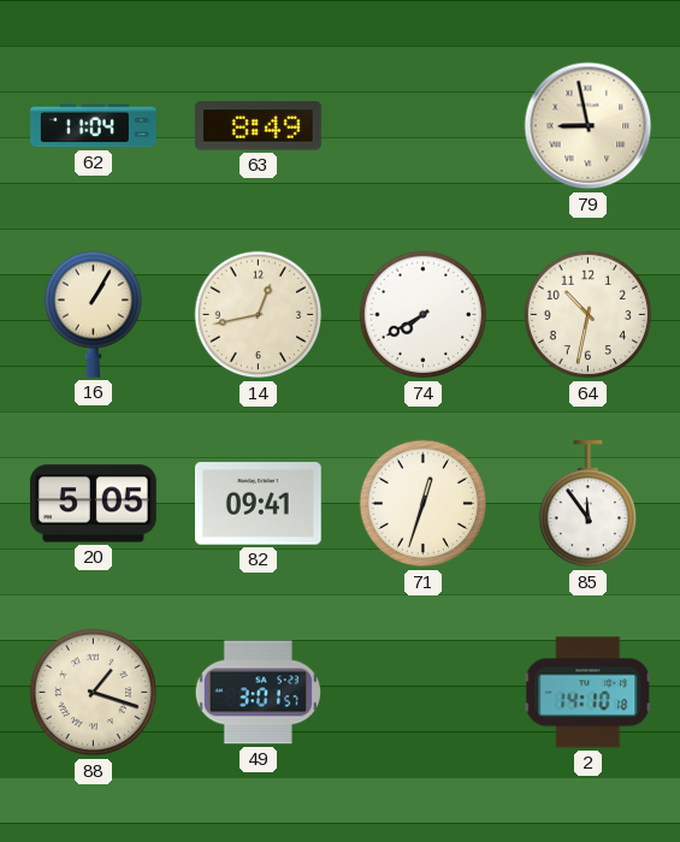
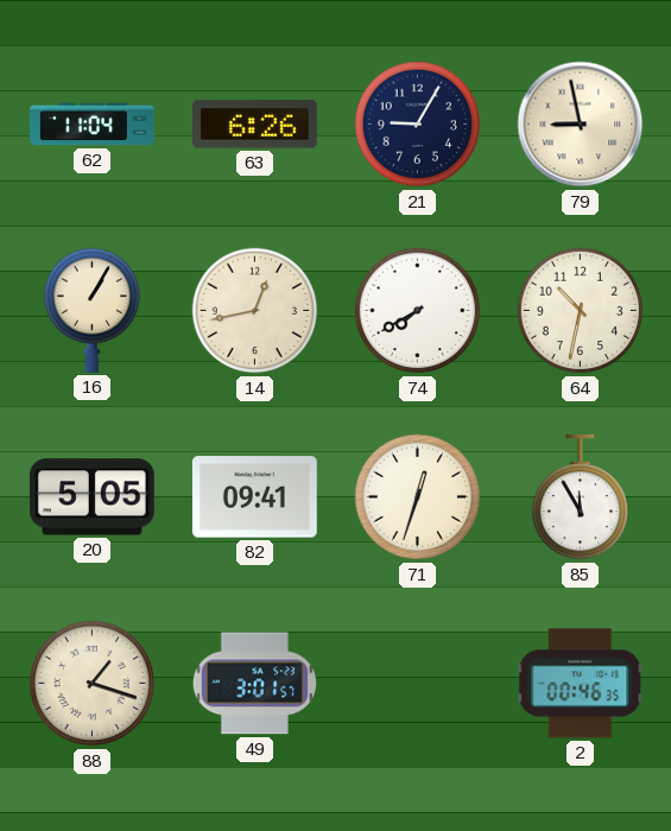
63: 8:49 -> 6:26 (255, 125)
21: none -> 9:05 (418, 125)
85: 11:54 -> 11:55 (580, 499)
2: 14:10 -> 00:46 (581, 684)
